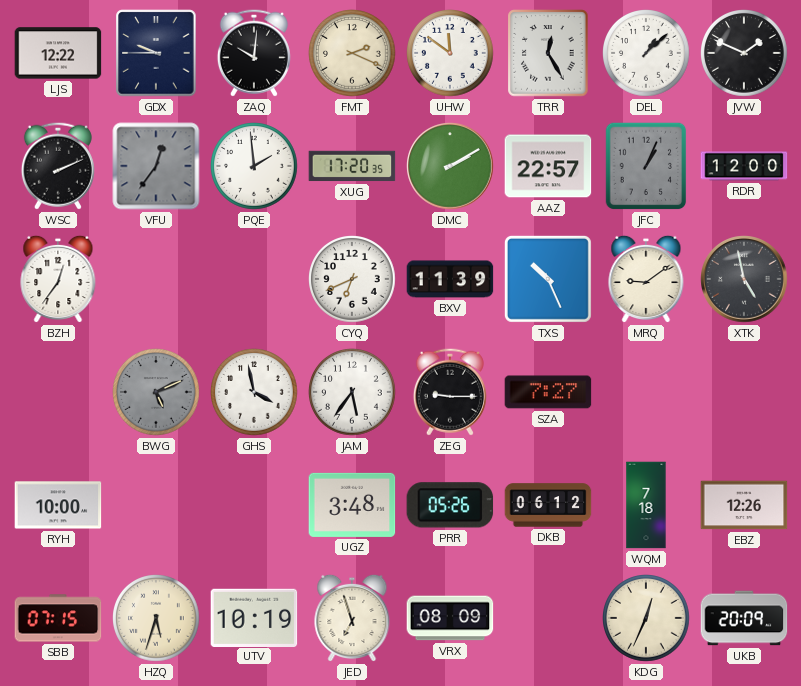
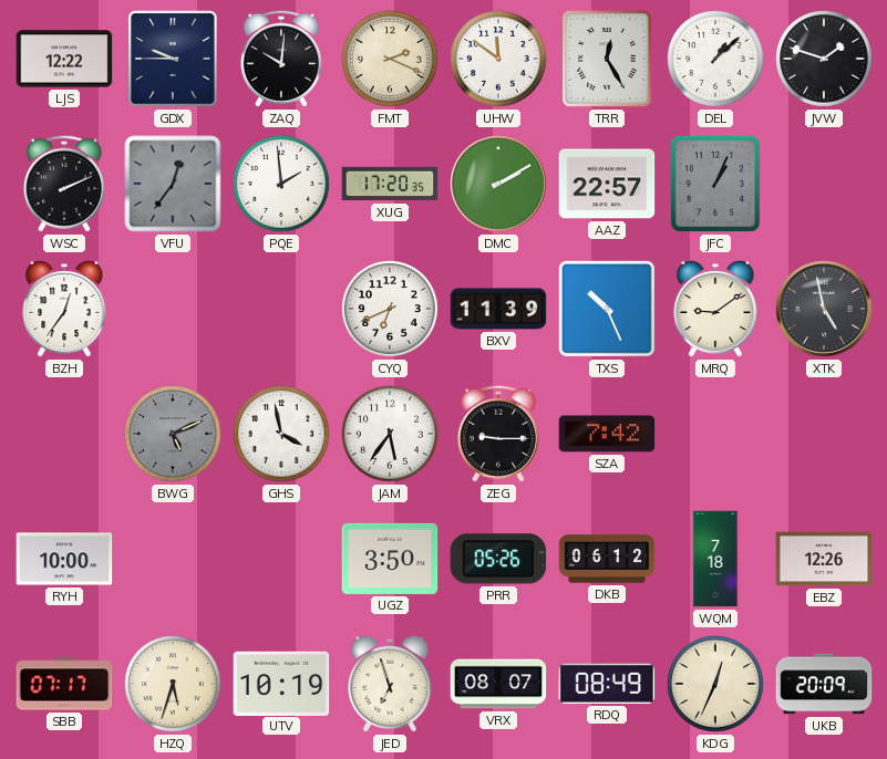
JVW: 1:49 -> 1:48 (825, 60)
RDR: 12:00 -> none (744, 166)
SZA: 7:27 -> 7:42 (607, 434)
UGZ: 3:48 -> 3:50 (390, 559)
SBB: 07:15 -> 07:17 (64, 684)
VRX: 08:09 -> 08:07 (498, 684)
RDQ: none -> 08:49 (607, 684)
